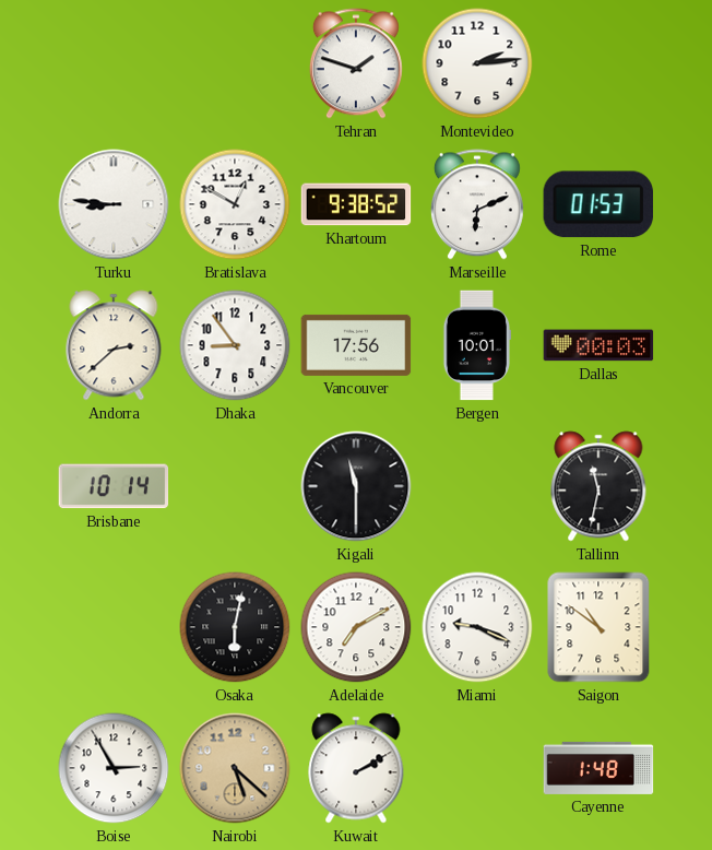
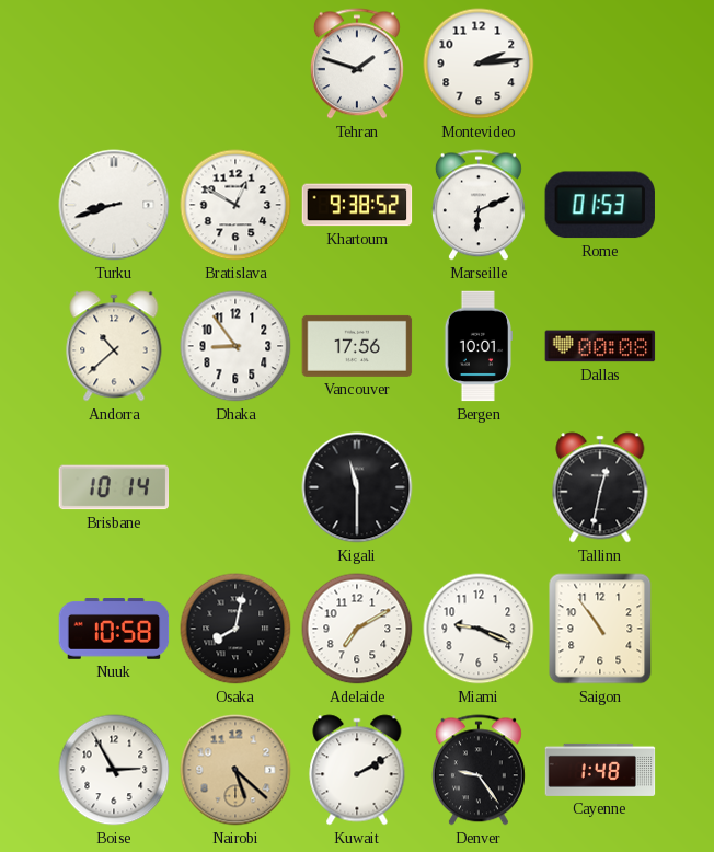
Turku: 8:46 -> 8:42 (114, 205)
Andorra: 2:38 -> 10:38 (114, 346)
Dallas: 00:03 -> 00:08 (600, 346)
Tallinn: 11:32 -> 12:32 (600, 487)
Nuuk: none -> 10:58 (114, 629)
Osaka: 6:02 -> 8:02 (235, 629)
Saigon: 10:51 -> 10:54 (600, 629)
Denver: none -> 9:24 (479, 770)
